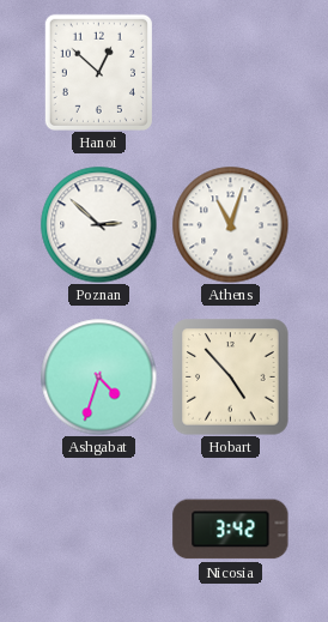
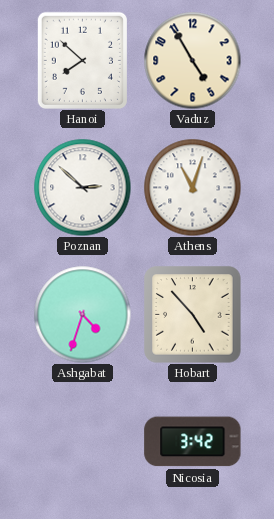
Hanoi: 12:52 -> 7:52 (82, 60)
Vaduz: none -> 4:55 (192, 60)
